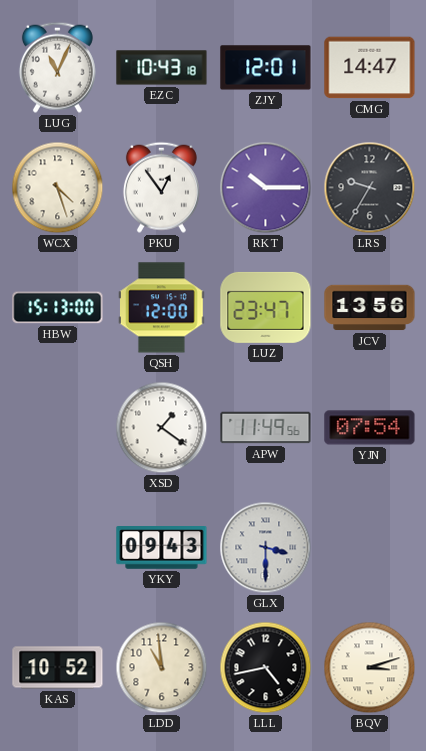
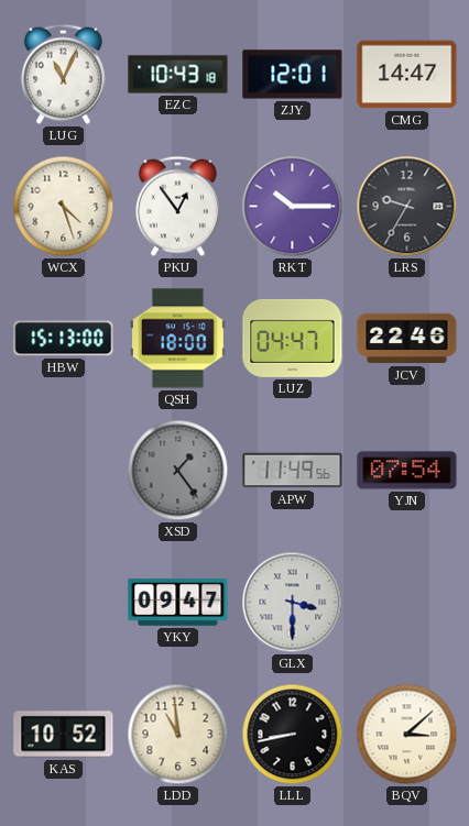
QSH: 12:00 -> 18:00 (178, 339)
LUZ: 23:47 -> 04:47 (293, 338)
JCV: 13:56 -> 22:46 (407, 339)
XSD: 1:21 -> 1:24 (178, 471)
XSD dial: white -> grey (178, 471)
YKY: 09:43 -> 09:47 (178, 603)
LLL: 4:43 -> 8:43 (293, 735)
BQV: 3:12 -> 3:08 (407, 735)
